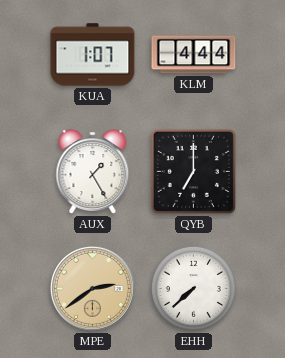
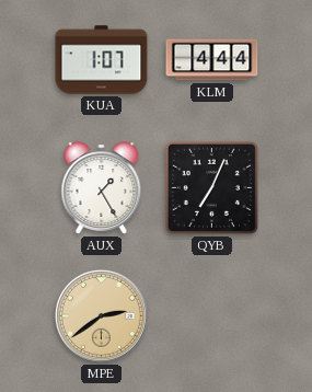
QYB: 7:00 -> 7:04 (211, 187)
EHH: 7:38 -> none (193, 288)
